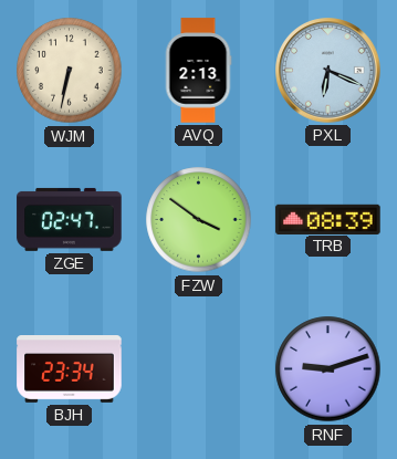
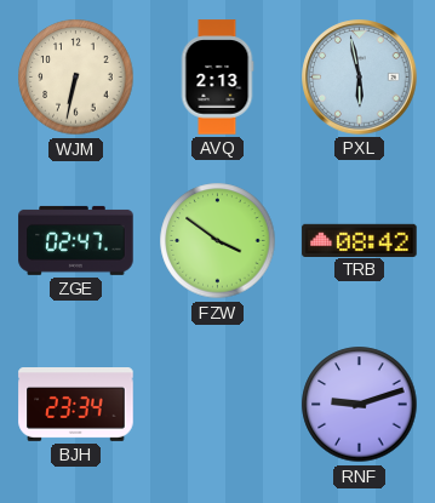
PXL: 6:19 -> 5:58 (360, 78)
TRB: 08:39 -> 08:42 (360, 240)
